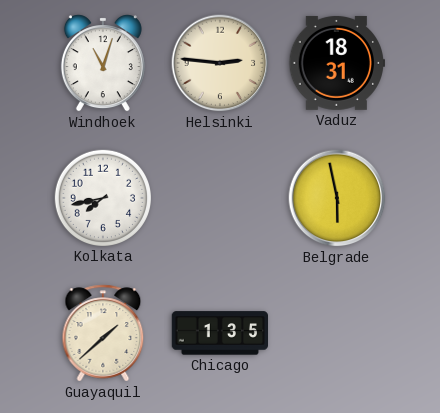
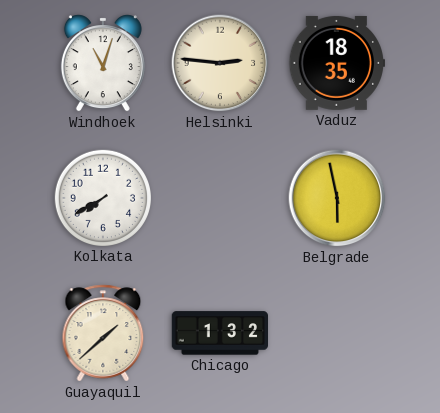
Vaduz: 18:31 -> 18:35 (336, 63)
Kolkata: 7:43 -> 7:40 (102, 197)
Chicago: 1:35 -> 1:32 (219, 333)
